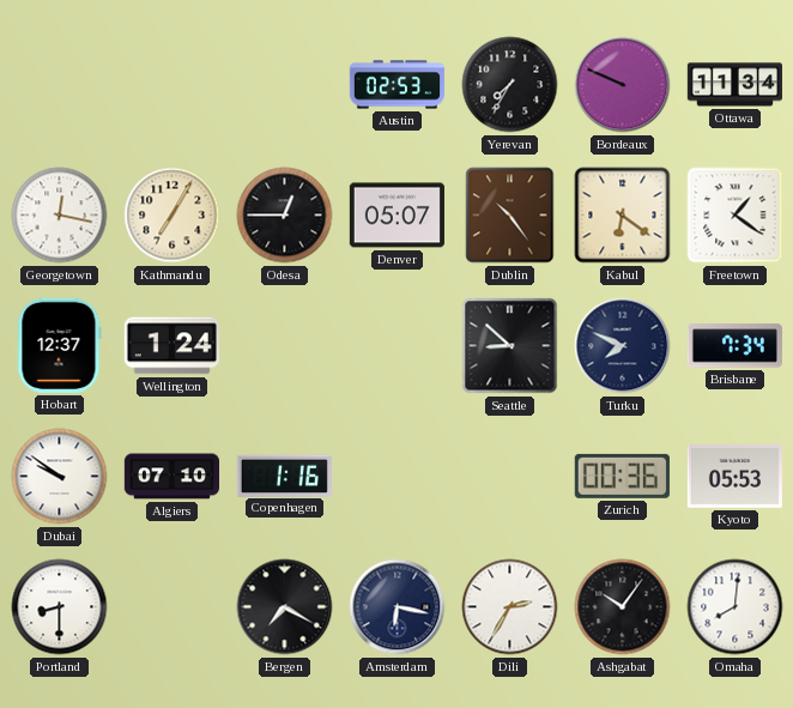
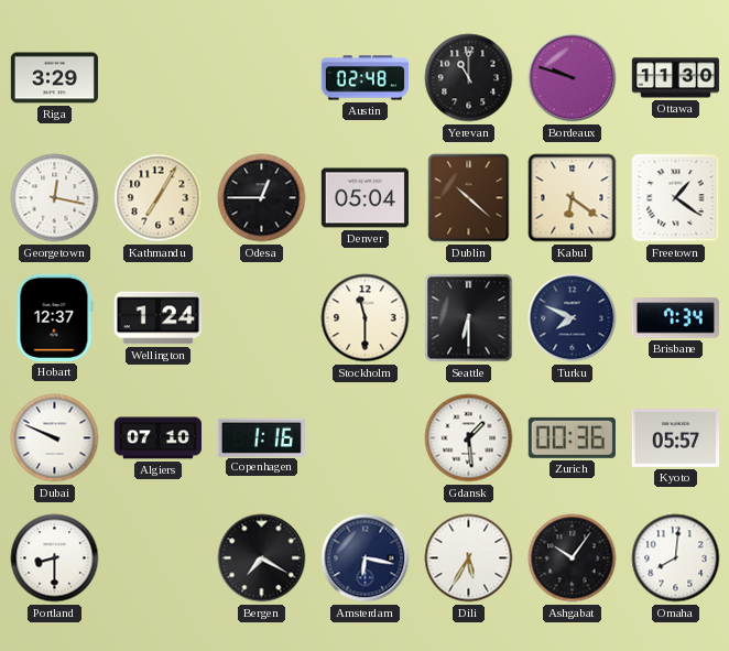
Riga: none -> 3:29 (54, 78)
Austin: 02:53 -> 02:48 (364, 78)
Yerevan: 7:35 -> 11:00 (469, 78)
Bordeaux: 9:49 -> 9:48 (573, 78)
Ottawa: 11:34 -> 11:30 (675, 78)
Denver: 05:07 -> 05:04 (364, 198)
Dublin: 10:24 -> 10:22 (469, 198)
Stockholm: none -> 11:30 (366, 318)
Seattle: 8:52 -> 6:30 (469, 318)
Dubai: 9:51 -> 9:49 (55, 438)
Gdansk: none -> 1:29 (469, 438)
Kyoto: 05:53 -> 05:57 (675, 438)
Dili: 2:35 -> 5:35 (469, 558)
